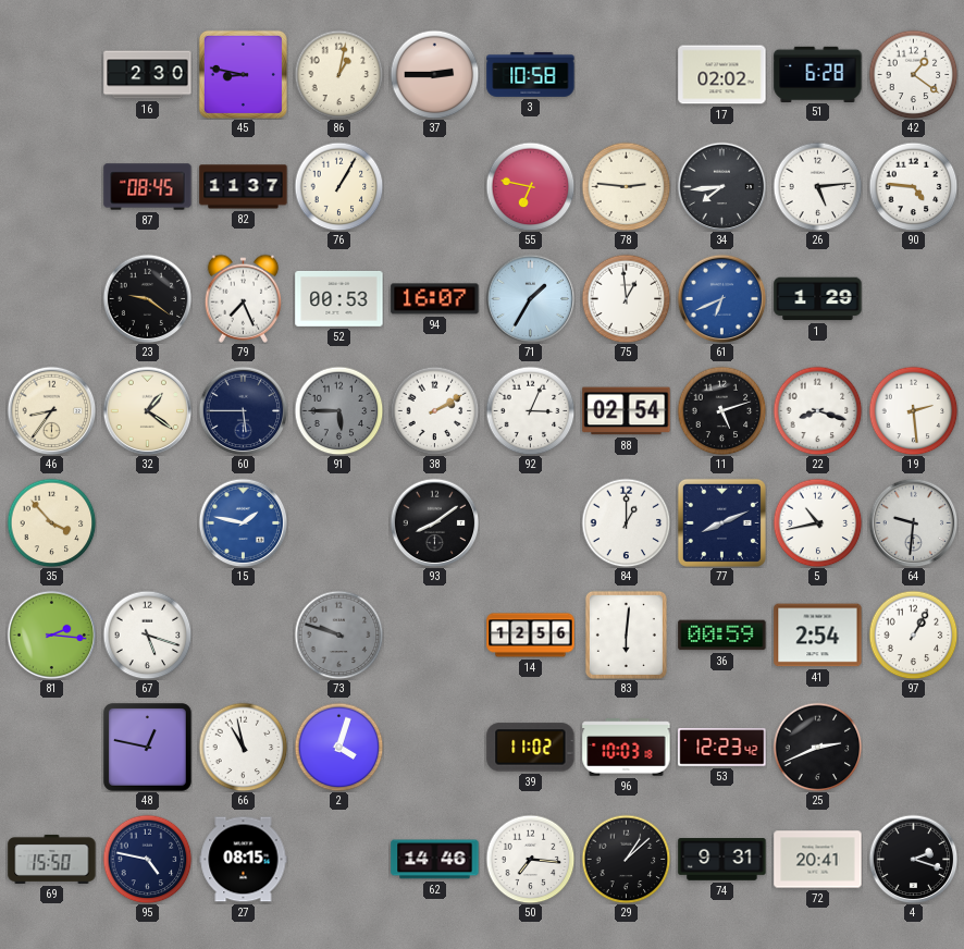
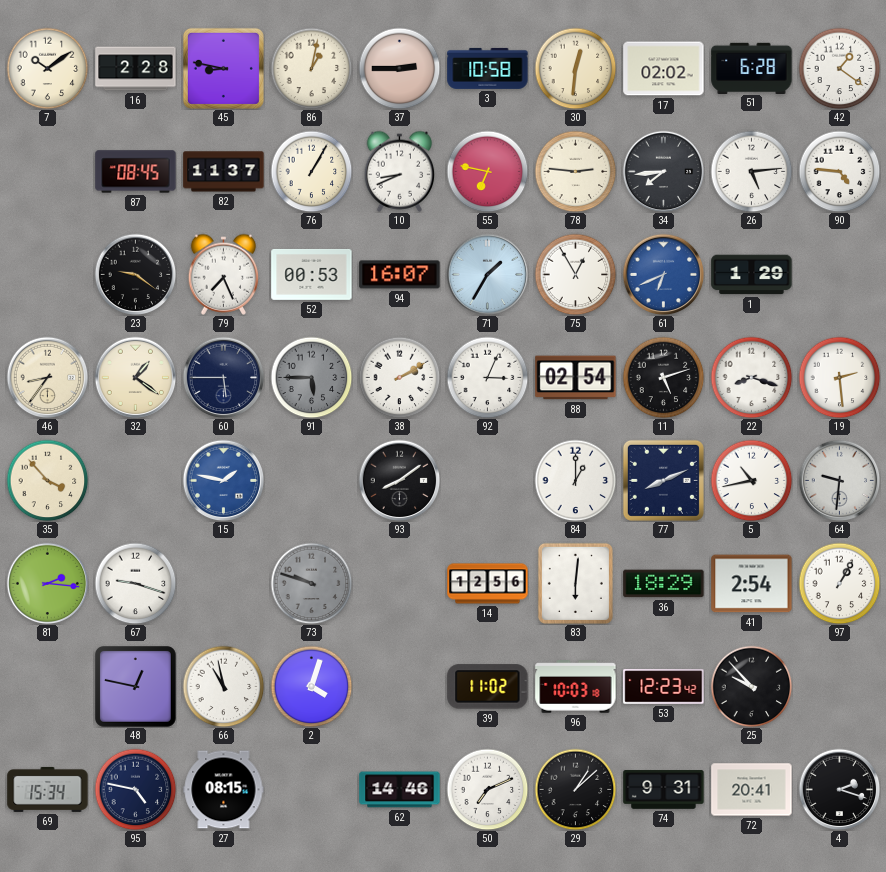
7: none -> 10:09 (47, 68)
16: 2:30 -> 2:28 (136, 69)
30: none -> 12:31 (575, 68)
10: none -> 8:41 (400, 171)
75: 12:59 -> 12:55 (575, 274)
67: 5:18 -> 9:18 (135, 583)
36: 00:59 -> 18:29 (664, 584)
25: 2:41 -> 9:53 (751, 686)
69: 15:50 -> 15:34 (48, 789)
50: 7:16 -> 7:11 (487, 789)
